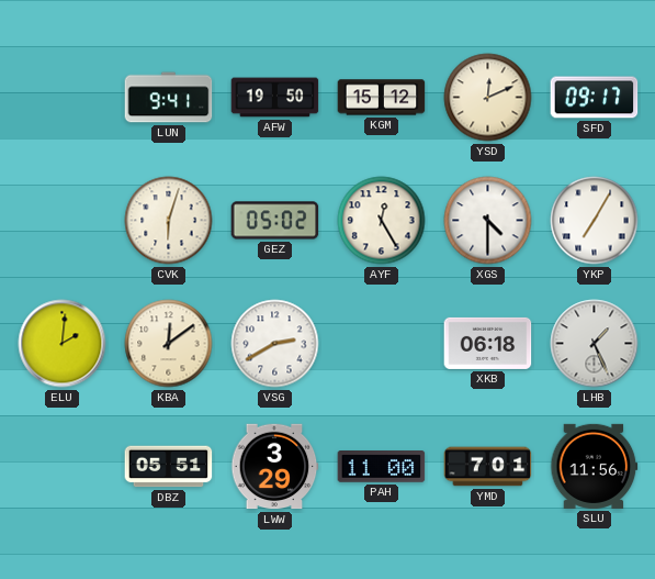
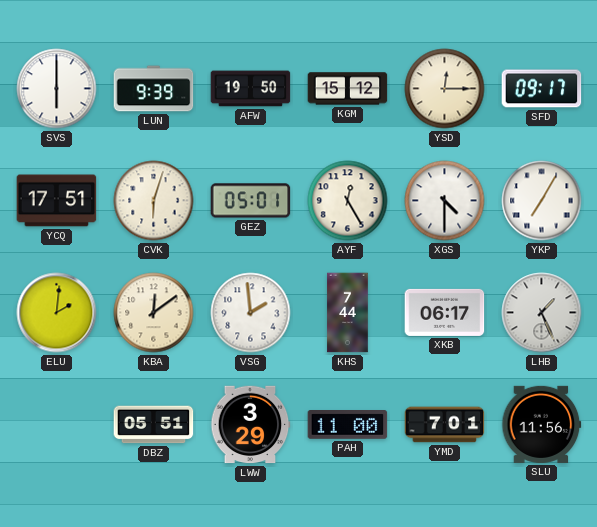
SVS: none -> 6:00 (57, 89)
LUN: 9:41 -> 9:39 (154, 89)
YSD: 12:11 -> 12:15 (445, 89)
YCQ: none -> 17:51 (57, 201)
GEZ: 05:02 -> 05:01 (251, 201)
VSG: 2:40 -> 1:59 (251, 313)
KHS: none -> 7:44 (348, 313)
XKB: 06:18 -> 06:17 (445, 312)
